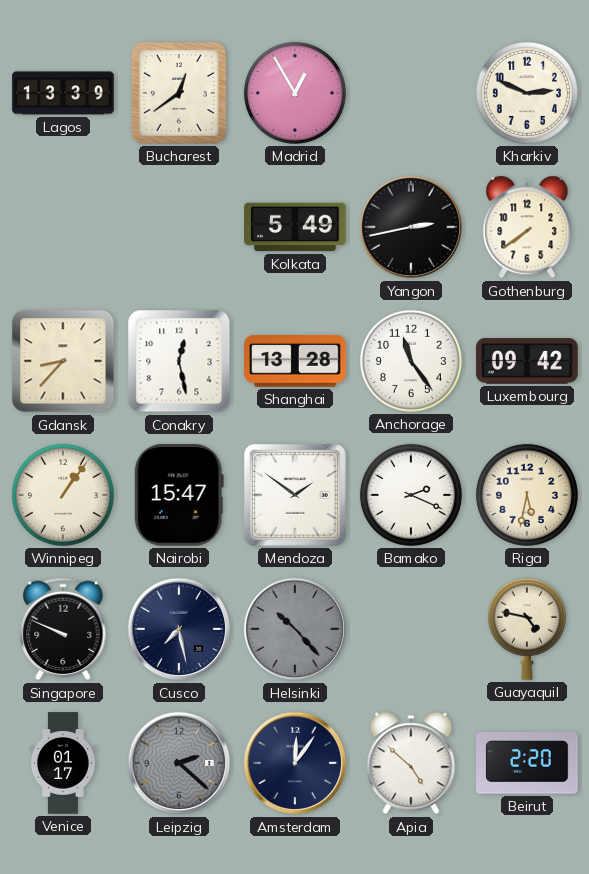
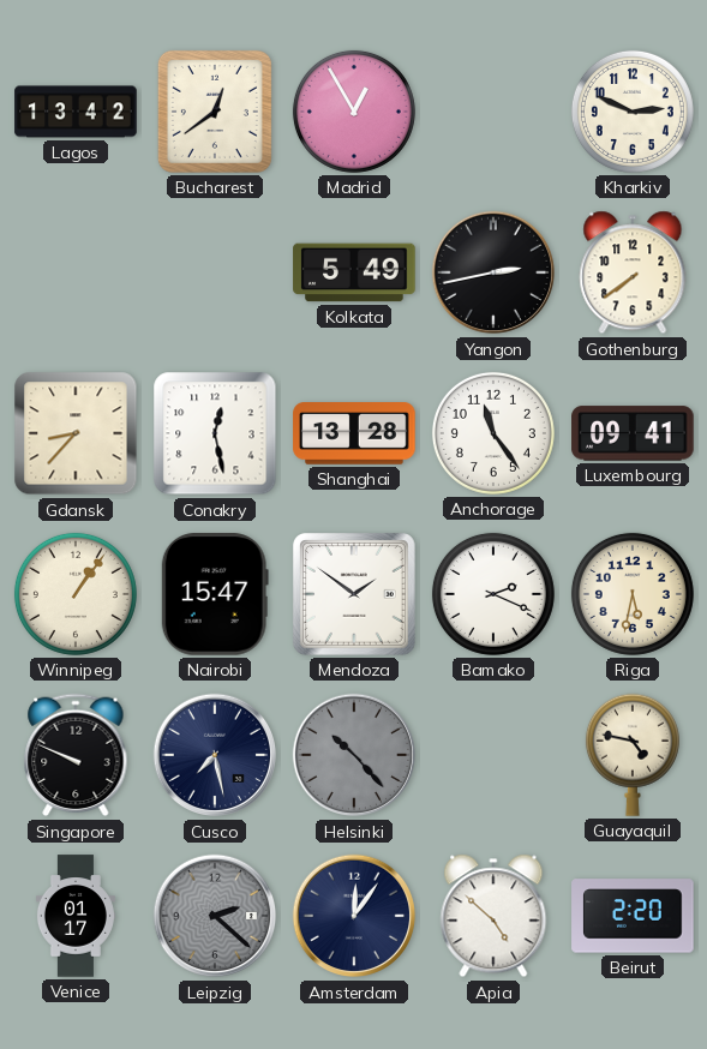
Lagos: 13:39 -> 13:42 (76, 112)
Luxembourg: 09:42 -> 09:41 (633, 433)
